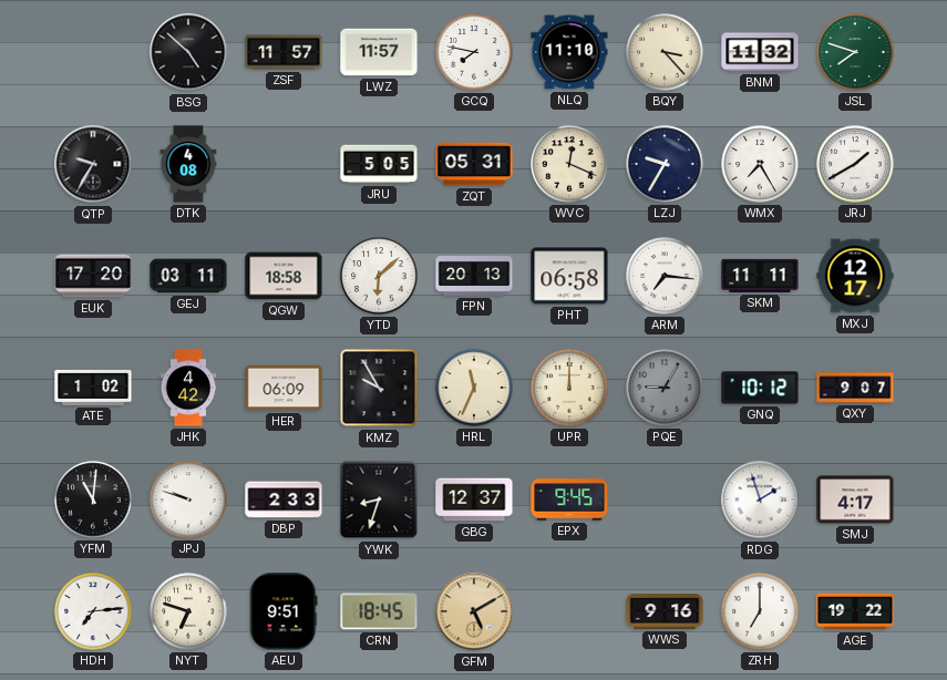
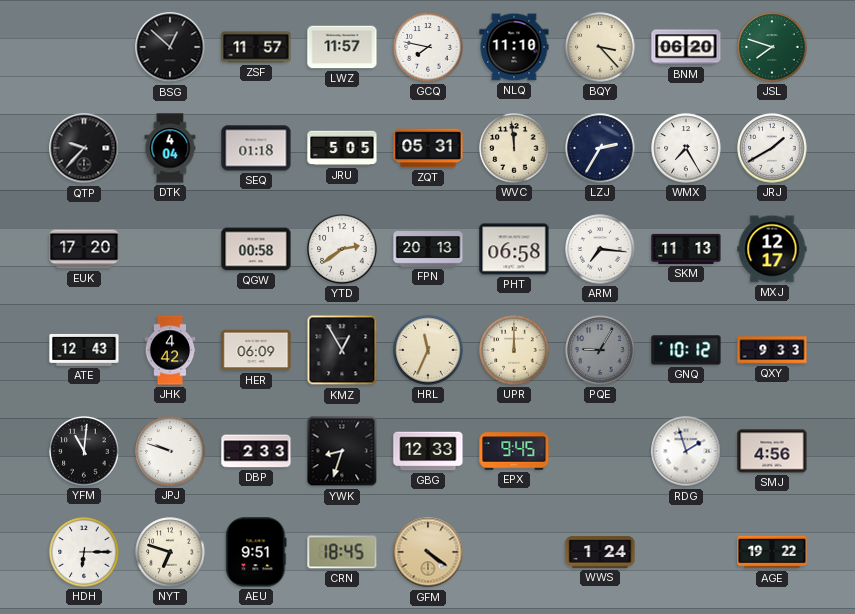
BSG: 4:52 -> 12:52 (170, 47)
BNM: 11:32 -> 06:20 (686, 47)
QTP: 9:35 -> 9:37 (84, 148)
DTK: 4:08 -> 4:04 (170, 148)
SEQ: none -> 01:18 (256, 148)
WVC: 12:19 -> 11:59 (514, 148)
LZJ: 9:35 -> 2:35 (600, 148)
GEJ: 03:11 -> none (188, 276)
QGW: 18:58 -> 00:58 (256, 249)
YTD: 6:08 -> 2:39 (342, 249)
SKM: 11:11 -> 11:13 (686, 249)
ATE: 1:02 -> 12:43 (84, 350)
KMZ: 9:55 -> 12:55 (342, 350)
QXY: 9:07 -> 9:33 (772, 350)
GBG: 12:37 -> 12:33 (428, 451)
SMJ: 4:17 -> 4:56 (772, 451)
HDH: 7:14 -> 6:15 (84, 552)
GFM: 5:10 -> 4:21 (428, 552)
WWS: 9:16 -> 1:24 (600, 552)
ZRH: 7:00 -> none (760, 611)
